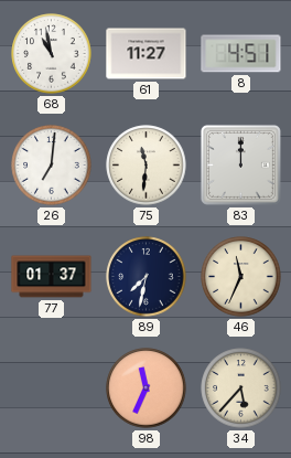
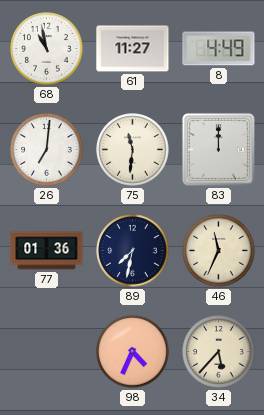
8: 4:51 -> 4:49 (219, 49)
77: 01:37 -> 01:36 (47, 251)
98: 11:34 -> 4:34 (133, 352)
